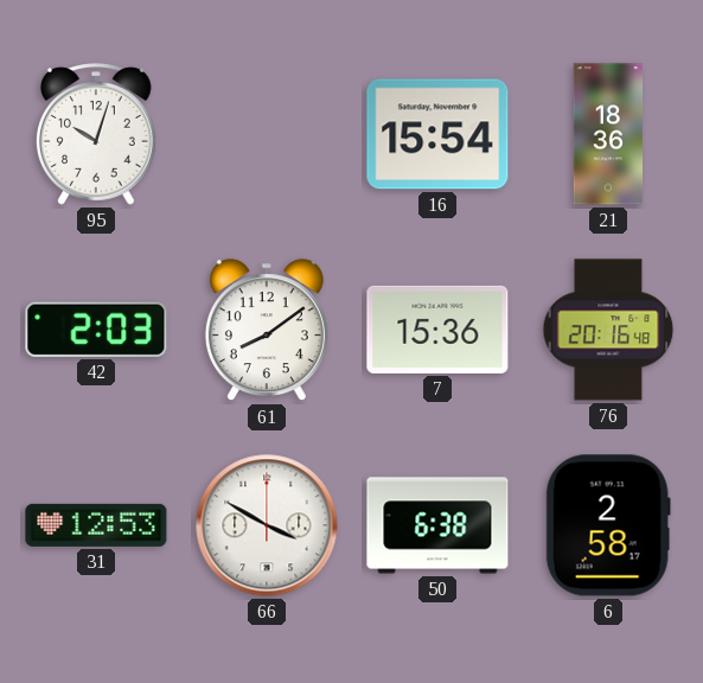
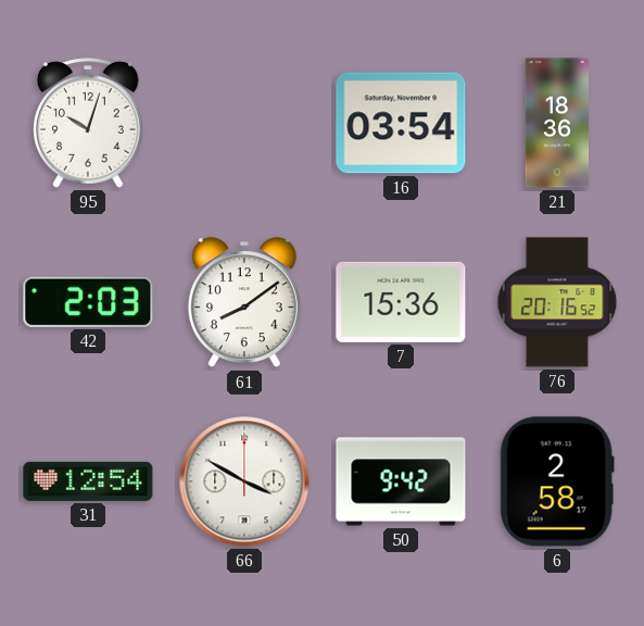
16: 15:54 -> 03:54 (401, 123)
76: 20:16:48 -> 20:16:52 (557, 302)
31: 12:53 -> 12:54 (88, 481)
50: 6:38 -> 9:42 (401, 481)
